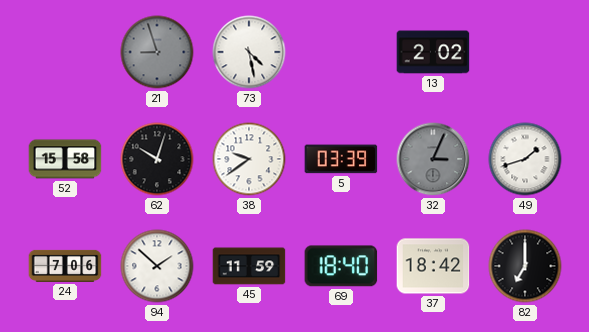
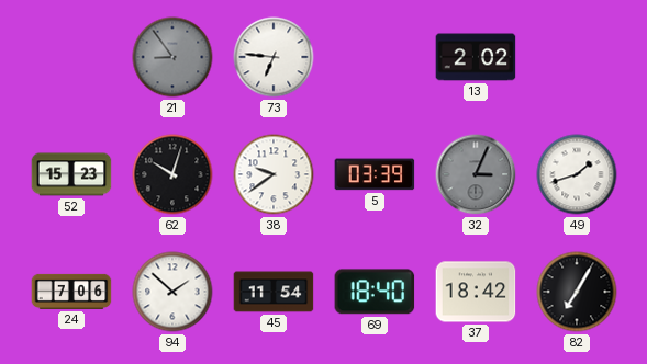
21: 8:57 -> 8:54 (172, 57)
73: 4:28 -> 6:46 (274, 57)
52: 15:58 -> 15:23 (71, 174)
45: 11:59 -> 11:54 (274, 292)
82: 7:00 -> 7:05 (577, 292)
